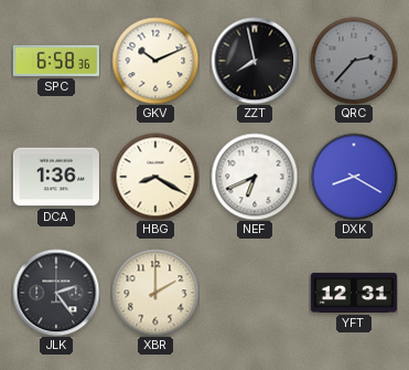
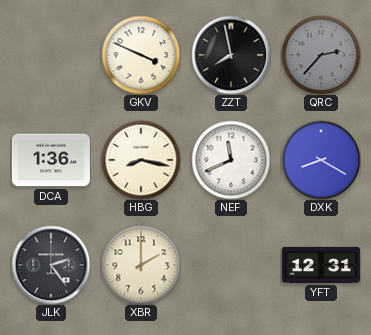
SPC: 6:58 -> none (56, 61)
GKV: 10:11 -> 3:49 (141, 55)
HBG: 8:20 -> 8:17 (141, 160)
NEF: 6:41 -> 11:41 (231, 160)
